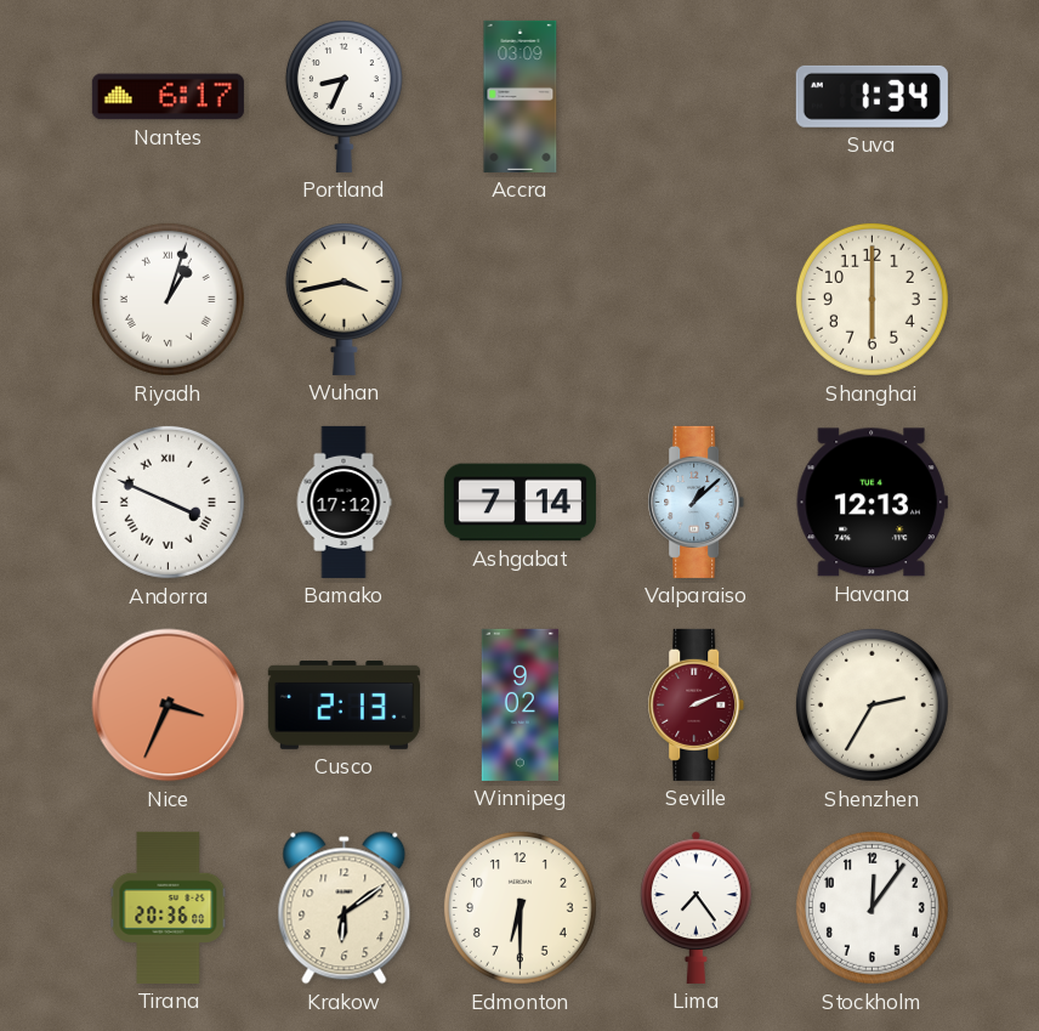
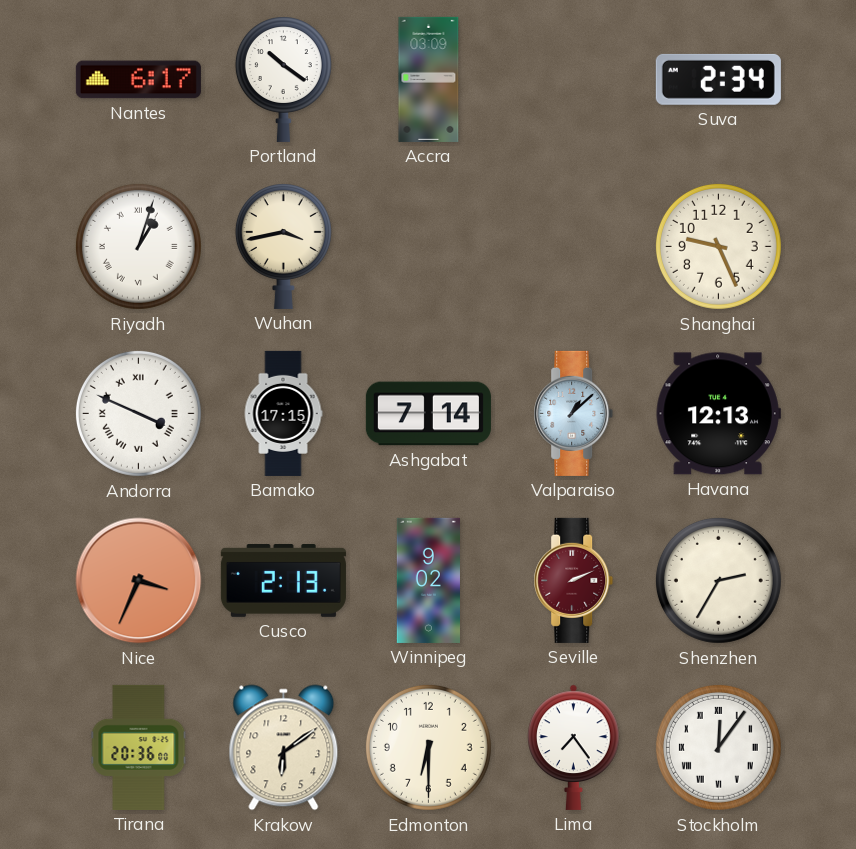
Portland: 8:34 -> 10:21 (283, 79)
Suva: 1:34 -> 2:34 (718, 79)
Shanghai: 6:00 -> 9:26 (718, 246)
Bamako: 17:12 -> 17:15 (283, 413)
Stockholm numerals: Arabic -> Roman (718, 747)
